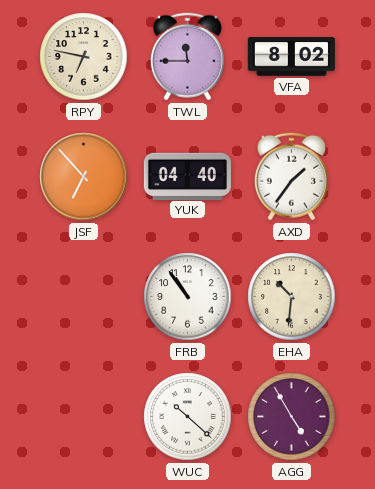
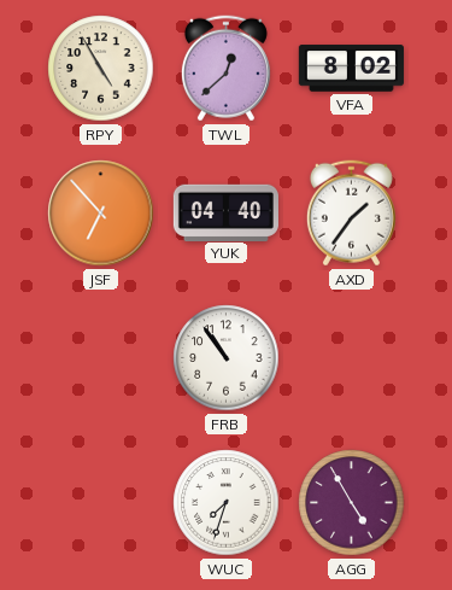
RPY: 6:47 -> 4:55 (101, 69)
TWL: 11:45 -> 12:38 (225, 69)
EHA: 10:31 -> none (292, 297)
WUC: 10:22 -> 7:33 (227, 503)
